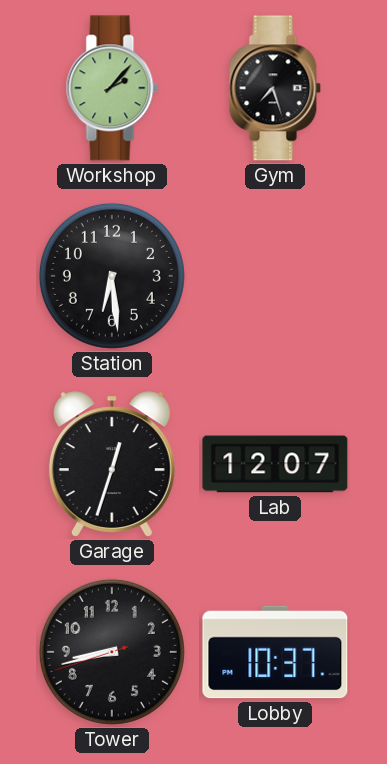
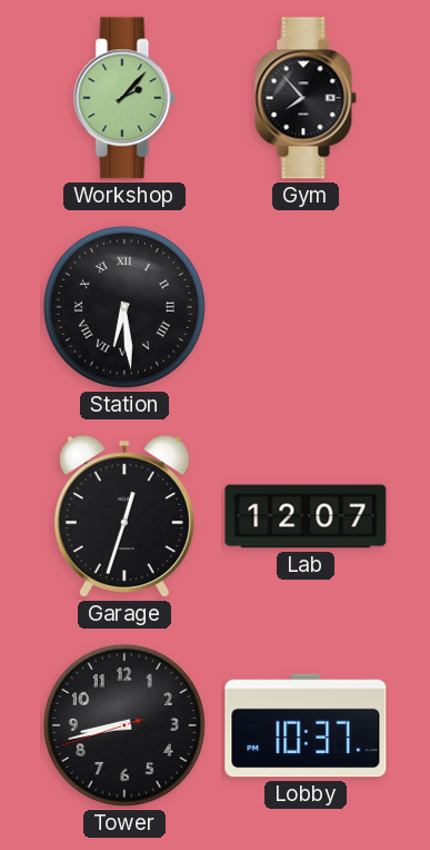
Gym: 7:27 -> 7:53 (306, 98)
Station numerals: Arabic -> Roman (124, 307)
